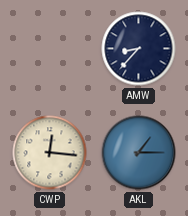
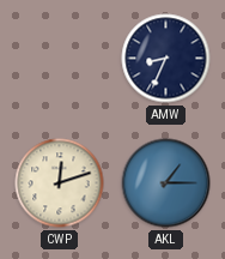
AMW: 8:37 -> 8:34 (166, 59)
CWP: 12:16 -> 12:12 (60, 183)
